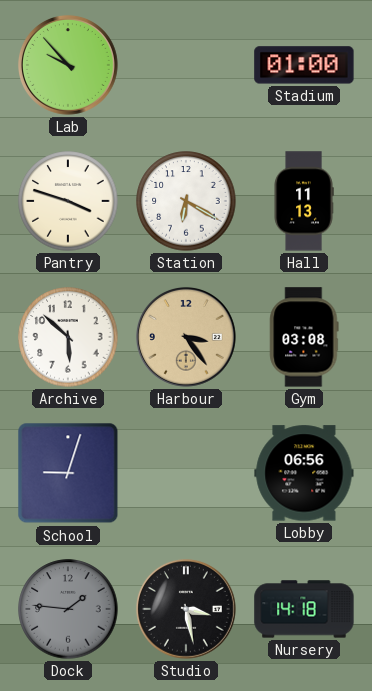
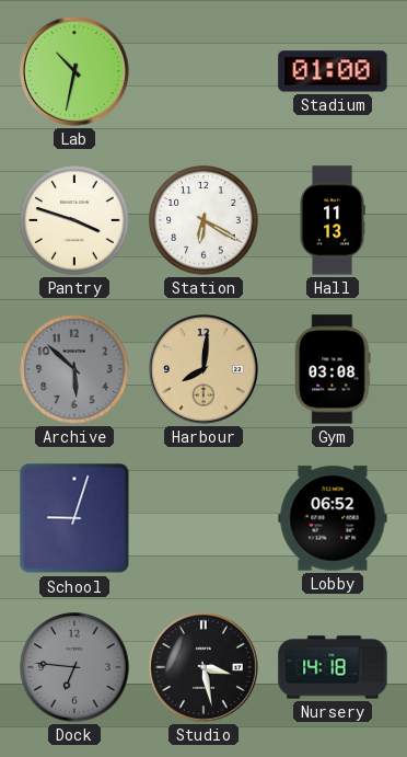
Lab: 9:53 -> 10:32 (74, 71)
Archive dial: white -> grey (74, 369)
Harbour: 3:24 -> 8:01 (203, 369)
Lobby: 06:56 -> 06:52 (333, 518)
Dock: 1:46 -> 6:46 (74, 667)
